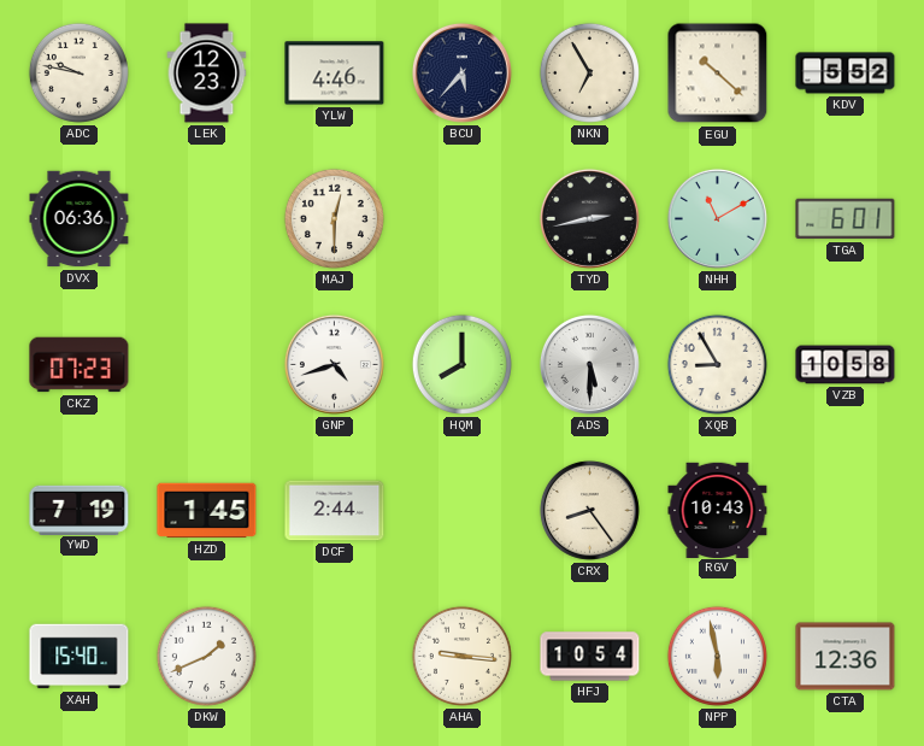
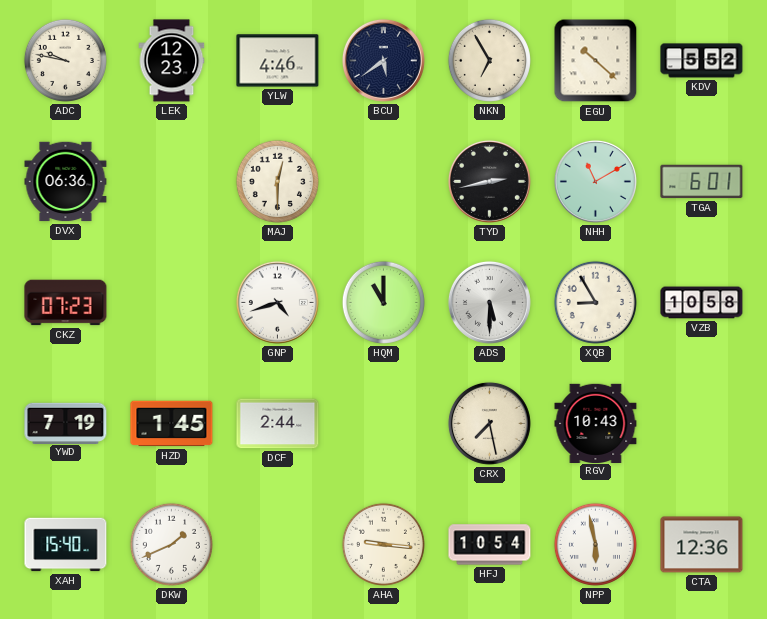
BCU: 5:37 -> 5:39 (383, 60)
HQM: 8:00 -> 11:00 (383, 302)
CRX: 8:24 -> 7:28 (489, 423)
